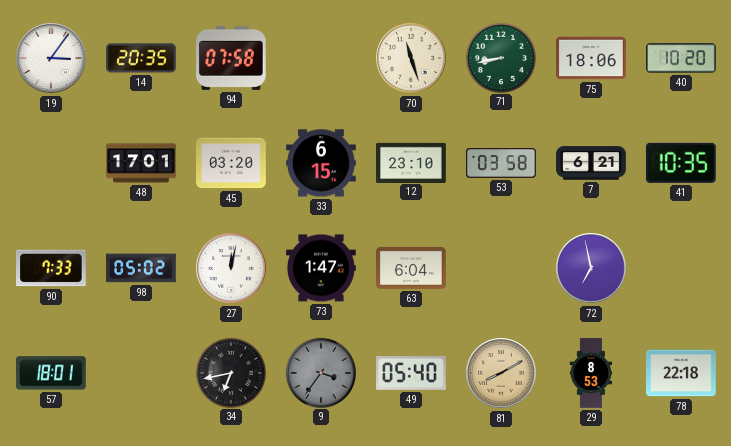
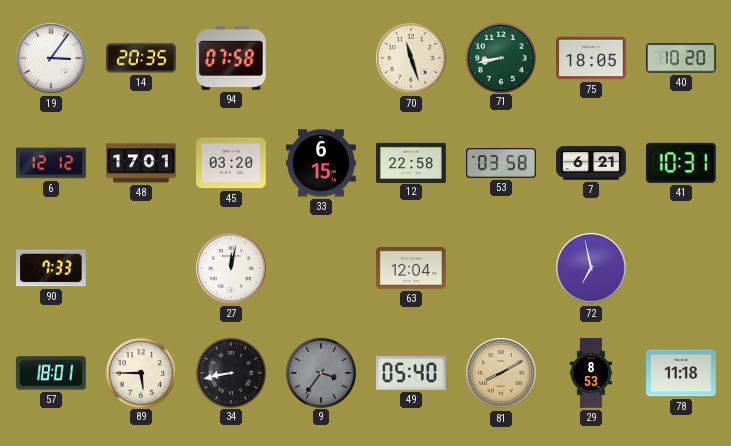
75: 18:06 -> 18:05 (592, 58)
6: none -> 12:12 (51, 163)
12: 23:10 -> 22:58 (411, 162)
41: 10:35 -> 10:31 (681, 163)
98: 05:02 -> none (142, 268)
73: 1:47 -> none (322, 268)
63: 6:04 -> 12:04 (412, 269)
89: none -> 5:45 (140, 372)
34: 6:43 -> 8:43 (230, 372)
78: 22:18 -> 11:18 (681, 373)
